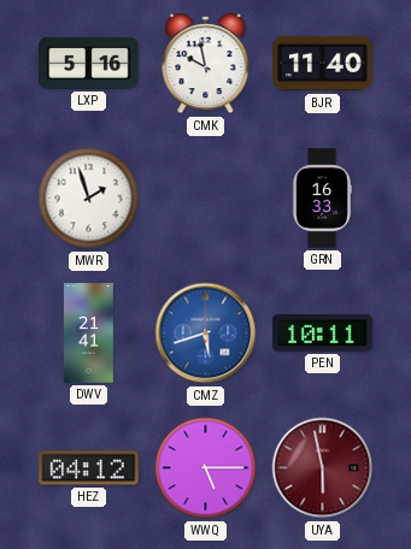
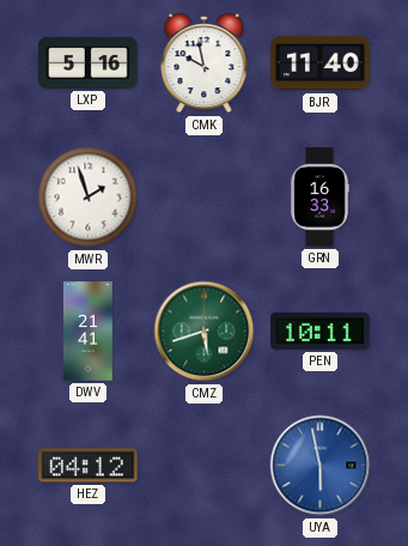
CMZ dial: blue -> green (205, 332)
WWQ: 5:15 -> none (206, 468)
UYA dial: burgundy -> blue (321, 466)
